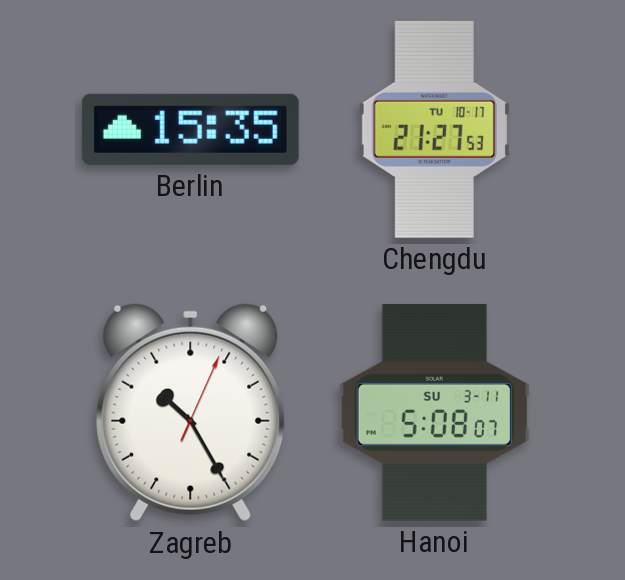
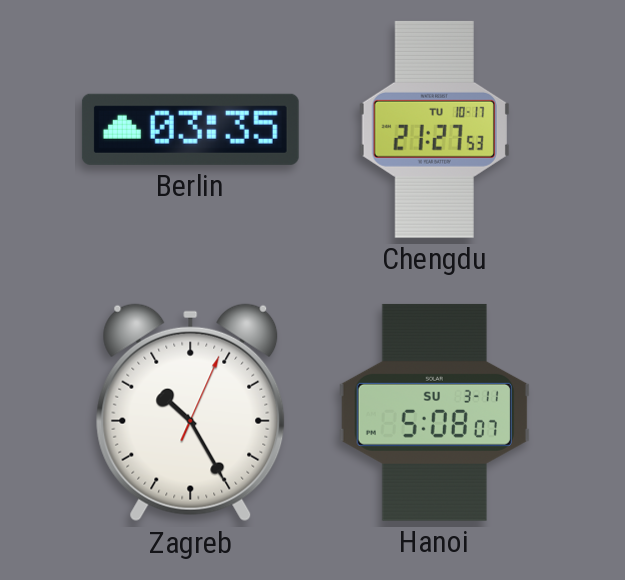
Berlin: 15:35 -> 03:35 (190, 129)
